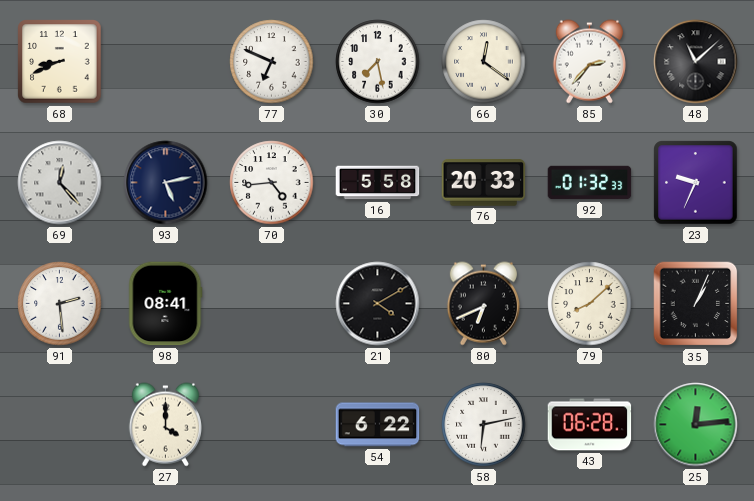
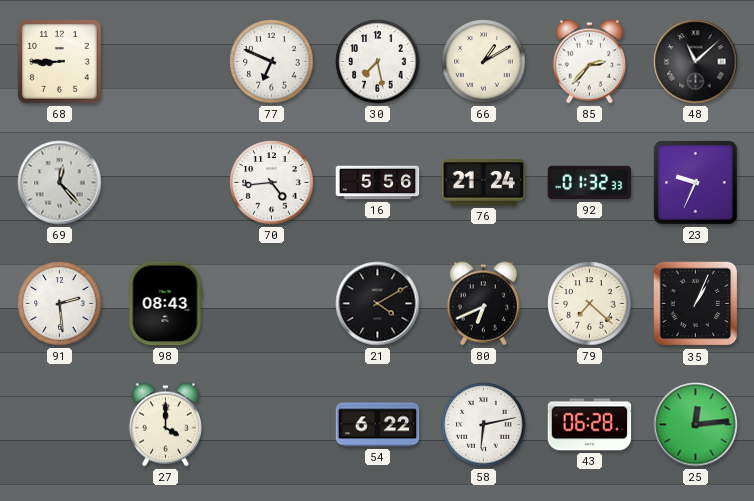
68: 8:41 -> 8:45 (60, 62)
66: 12:21 -> 1:10 (484, 62)
93: 5:13 -> none (166, 183)
16: 5:58 -> 5:56 (378, 183)
76: 20:33 -> 21:24 (484, 183)
98: 08:41 -> 08:43 (166, 304)
79: 8:08 -> 7:22 (590, 304)
